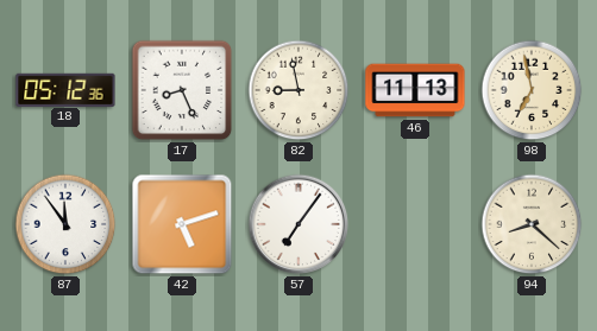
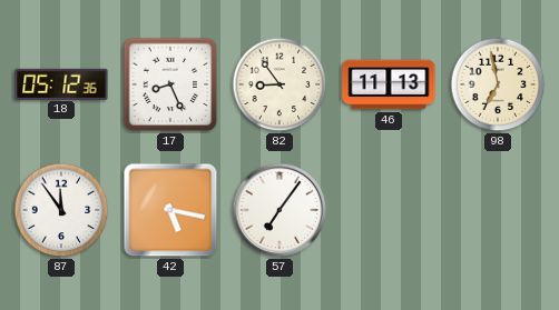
82: 8:58 -> 8:54 (279, 84)
42: 5:12 -> 5:17 (170, 210)
94: 8:22 -> none (532, 224)
